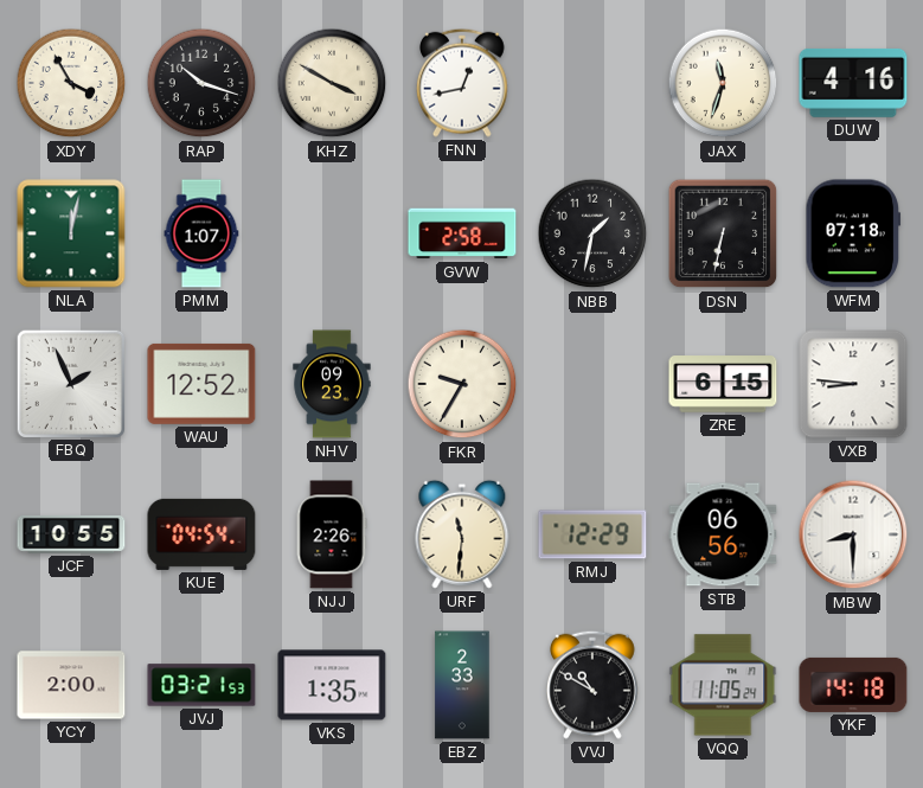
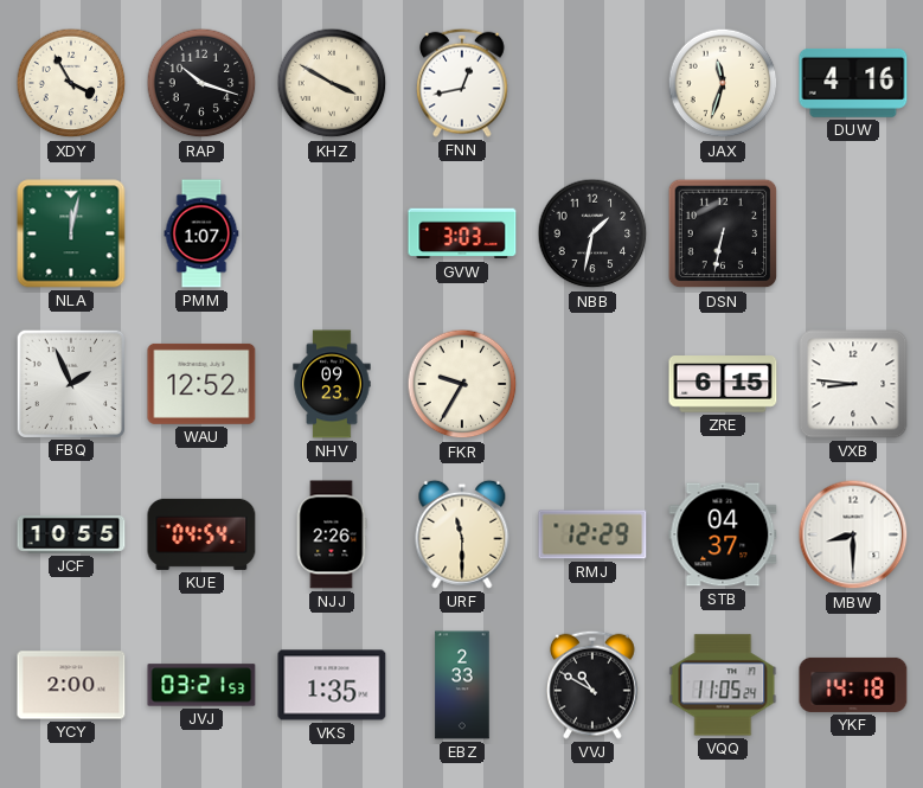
GVW: 2:58 -> 3:03 (462, 233)
WFM: 07:18 -> none (853, 233)
URF: 11:31 -> 11:30 (462, 534)
STB: 06:56 -> 04:37 (723, 534)
